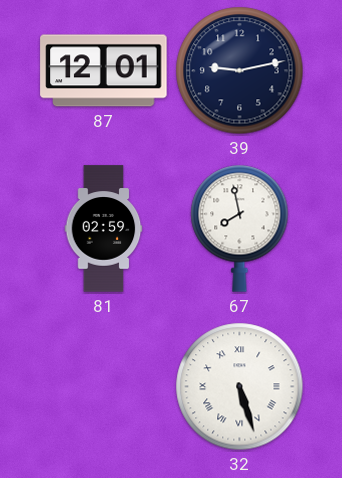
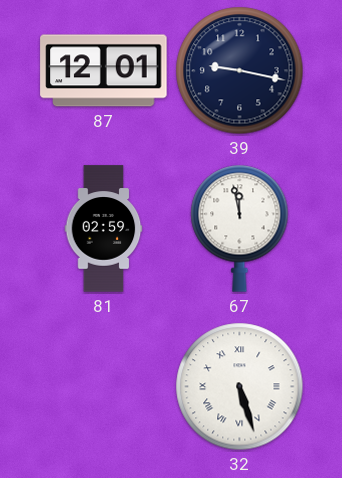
39: 9:13 -> 9:17 (240, 71)
67: 7:58 -> 11:58 (240, 228)
